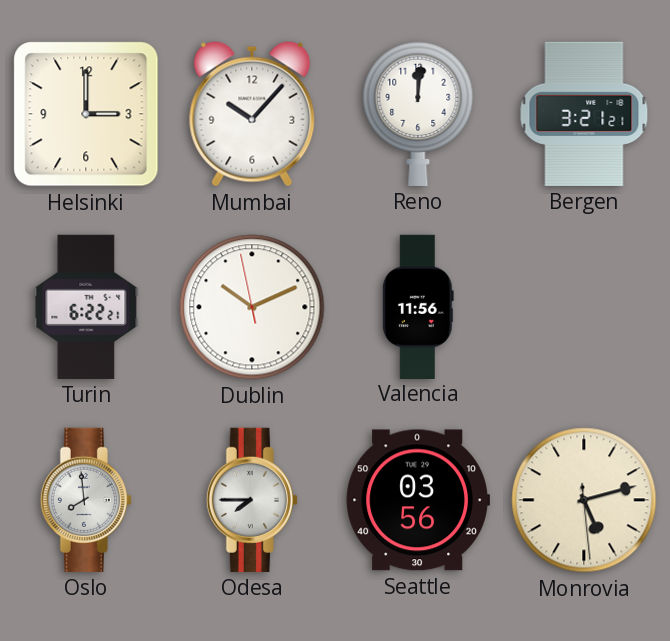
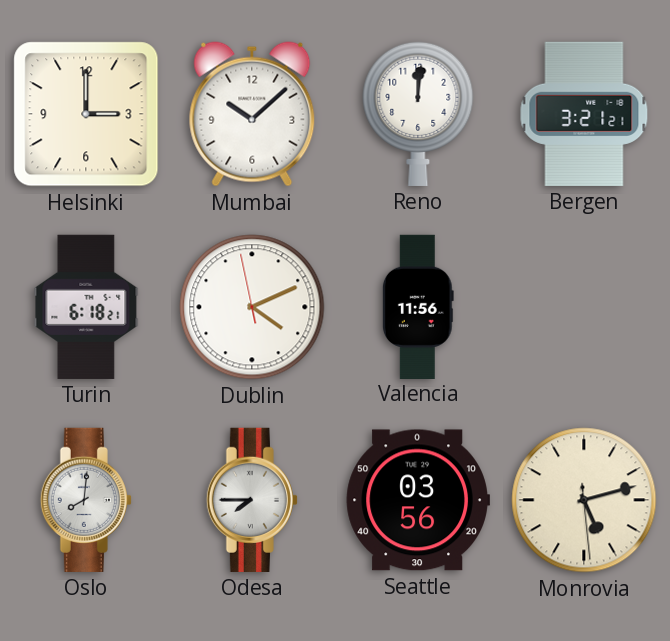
Mumbai: 10:07 -> 10:08 (252, 114)
Turin: 6:22 -> 6:18 (86, 307)
Dublin: 10:10 -> 4:10 (252, 307)
Oslo: 7:59 -> 8:01 (86, 500)
